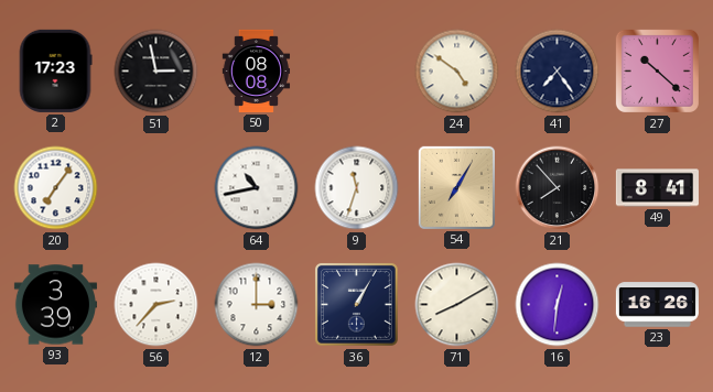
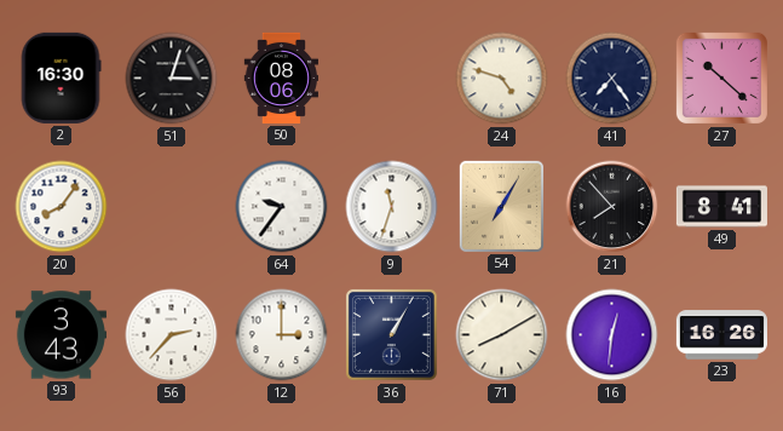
2: 17:23 -> 16:30 (61, 77)
51: 2:58 -> 3:03 (172, 79)
50: 08:08 -> 08:06 (282, 77)
24: 4:51 -> 4:48 (502, 79)
20: 7:06 -> 8:06 (62, 207)
64: 10:43 -> 9:36 (282, 207)
93: 3:39 -> 3:43 (61, 335)
